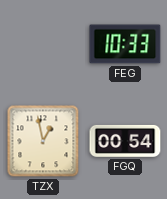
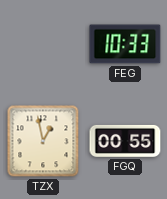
FGQ: 00:54 -> 00:55 (125, 141)
